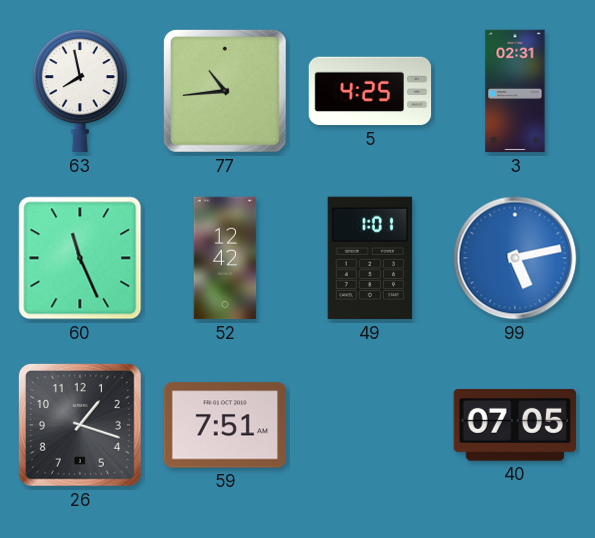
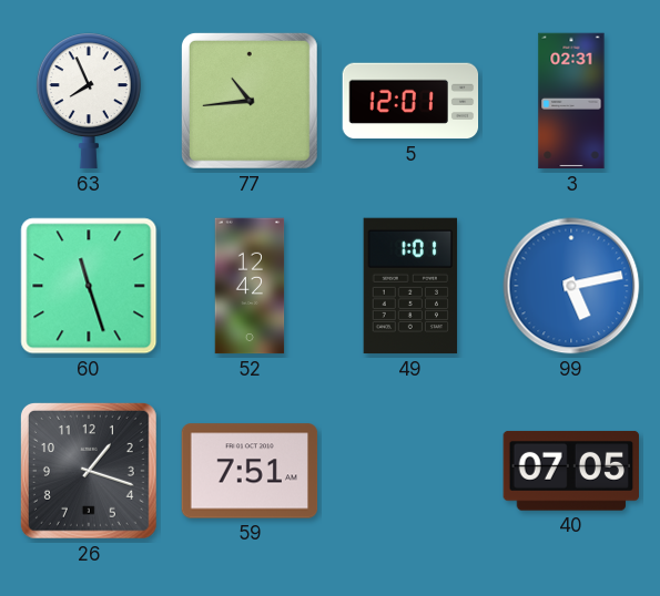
63: 7:58 -> 7:56 (89, 101)
5: 4:25 -> 12:01 (410, 101)
60: 11:26 -> 11:27 (89, 286)
